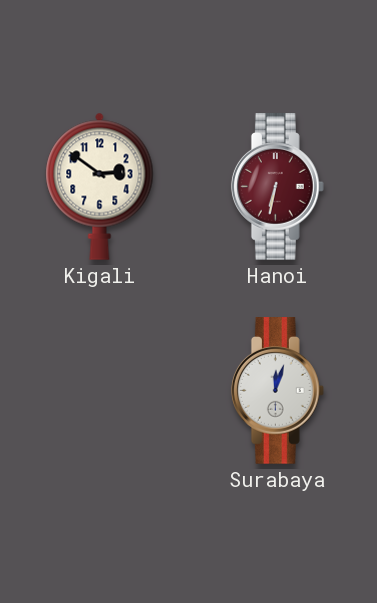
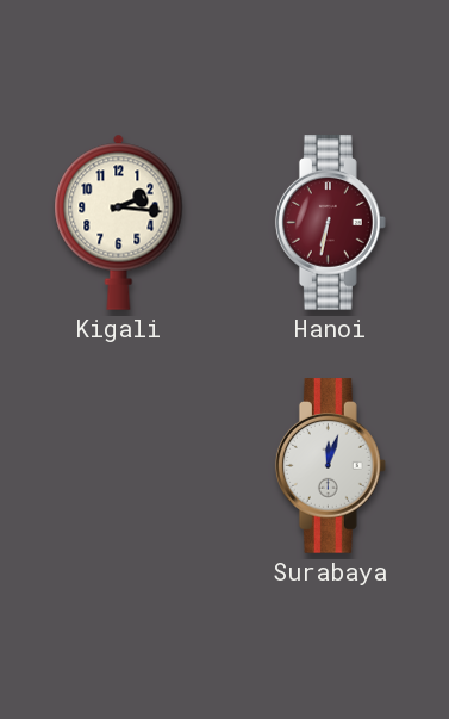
Kigali: 2:51 -> 2:16 (119, 222)
